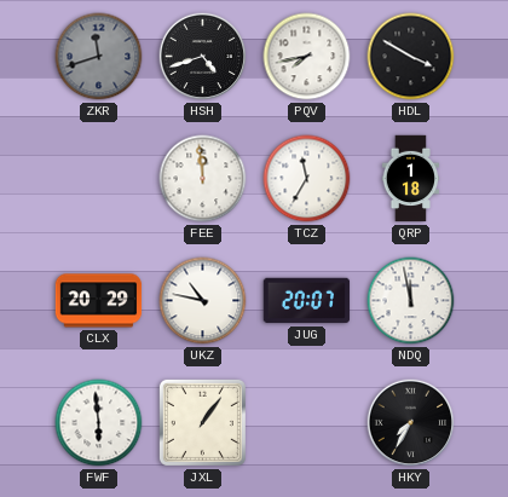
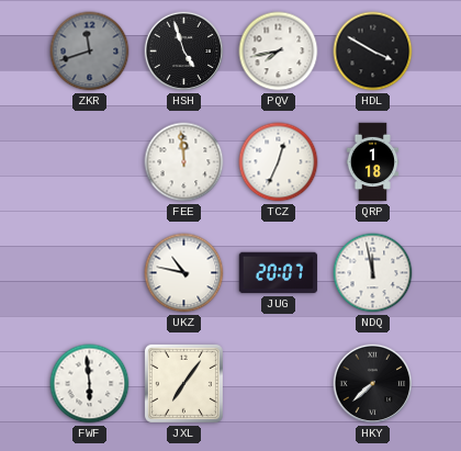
HSH: 4:42 -> 4:57 (184, 52)
TCZ: 11:35 -> 12:34 (279, 162)
CLX: 20:29 -> none (99, 301)
JXL: 1:06 -> 7:06 (183, 383)
HKY: 7:35 -> 7:38 (373, 384)
